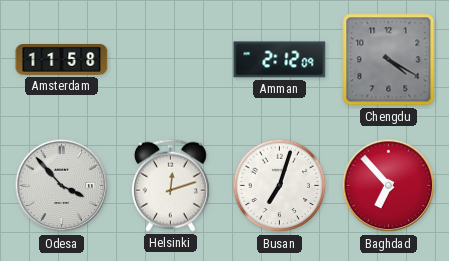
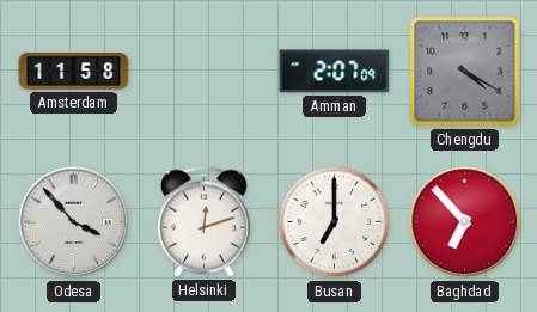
Amman: 2:12 -> 2:07 (335, 72)
Busan: 7:03 -> 7:00 (335, 222)
